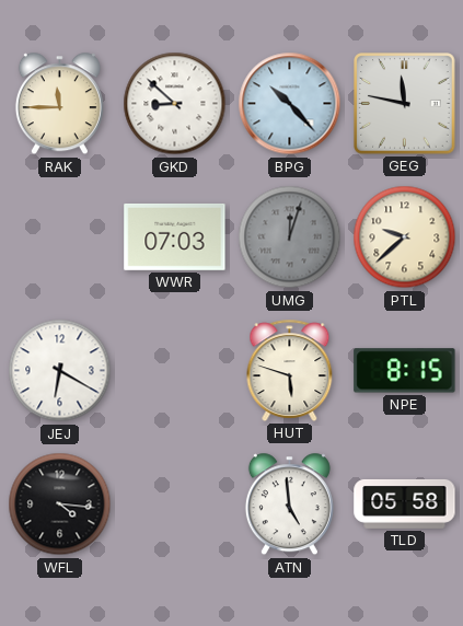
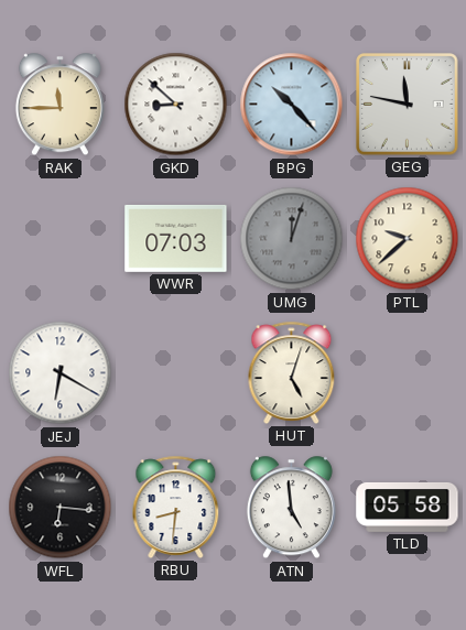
HUT: 5:48 -> 5:03 (292, 372)
NPE: 8:15 -> none (405, 371)
WFL: 4:16 -> 6:16 (61, 508)
RBU: none -> 8:31 (176, 507)
